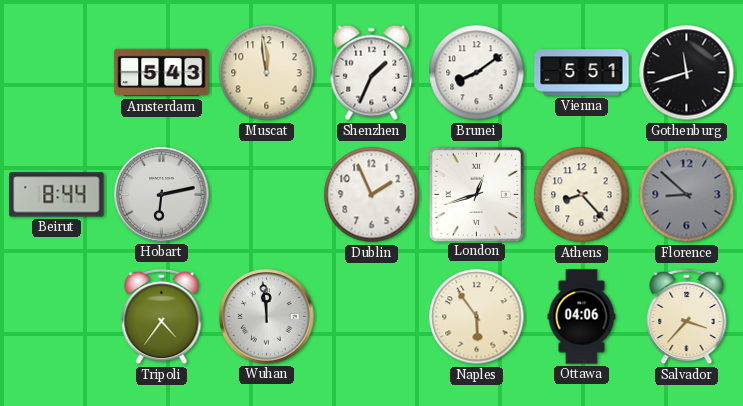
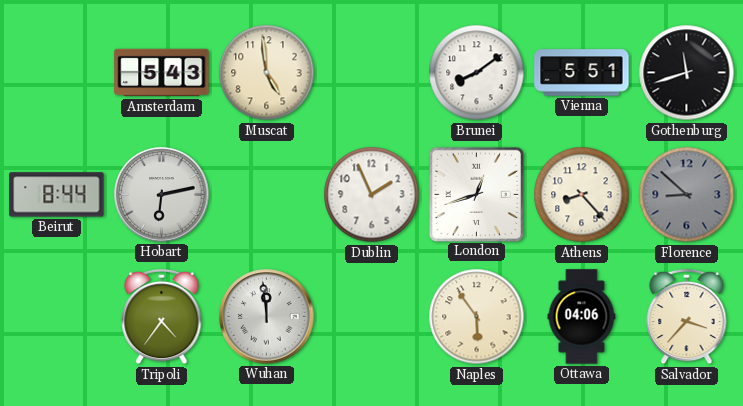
Muscat: 11:59 -> 4:59 (267, 73)
Shenzhen: 1:34 -> none (372, 73)
